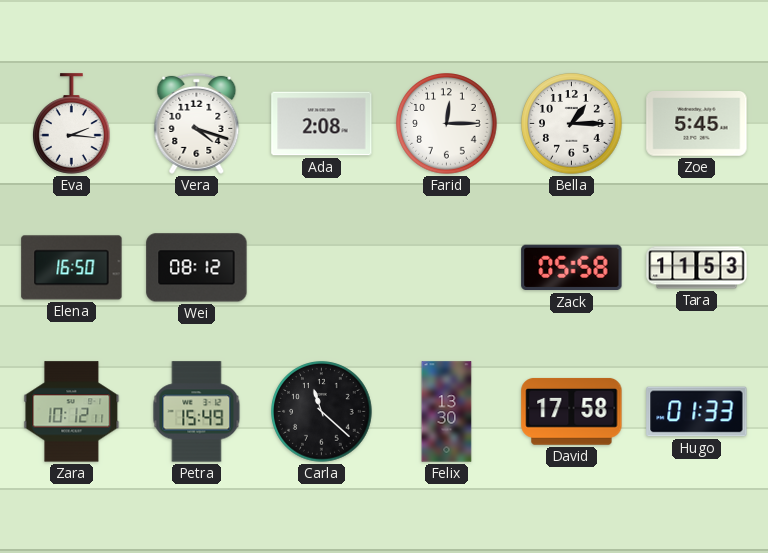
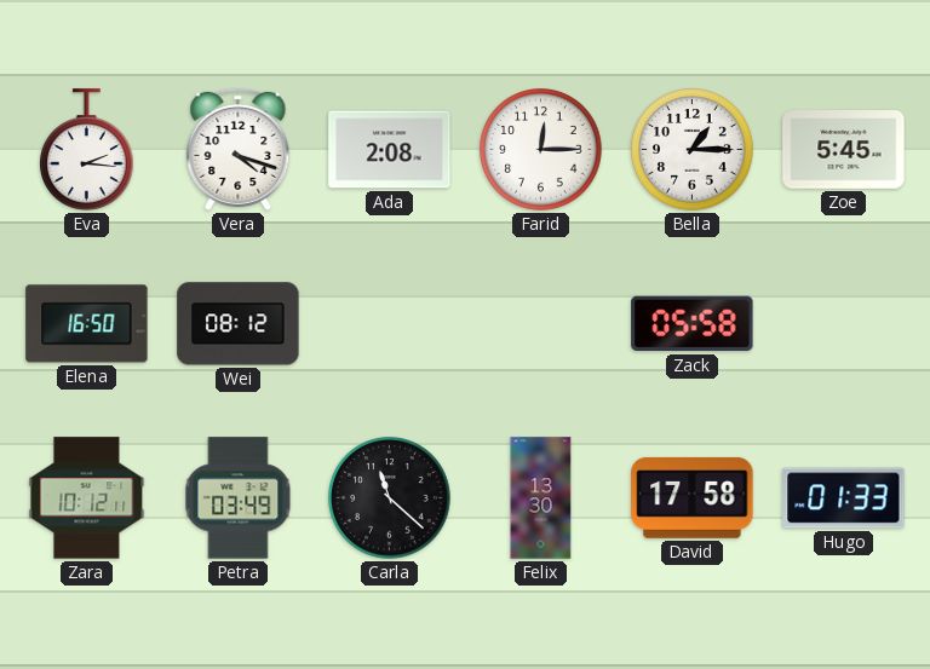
Tara: 11:53 -> none (697, 268)
Petra: 15:49 -> 03:49 (239, 498)
